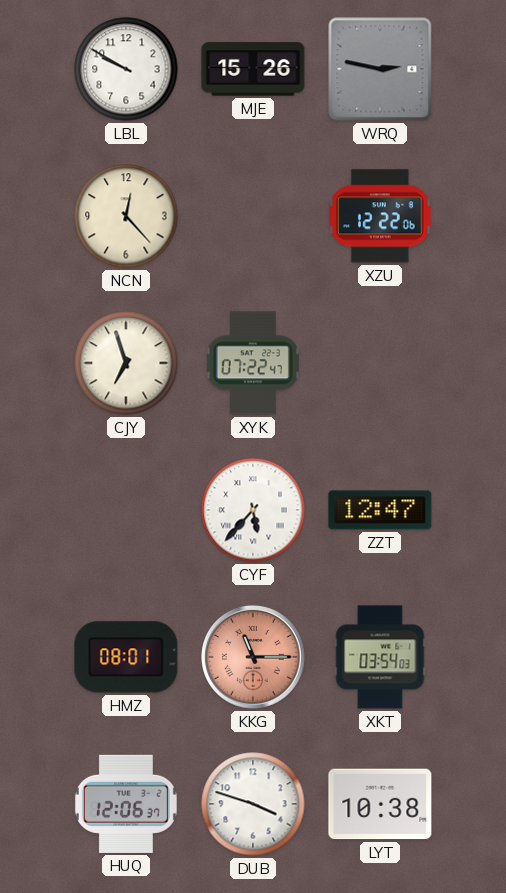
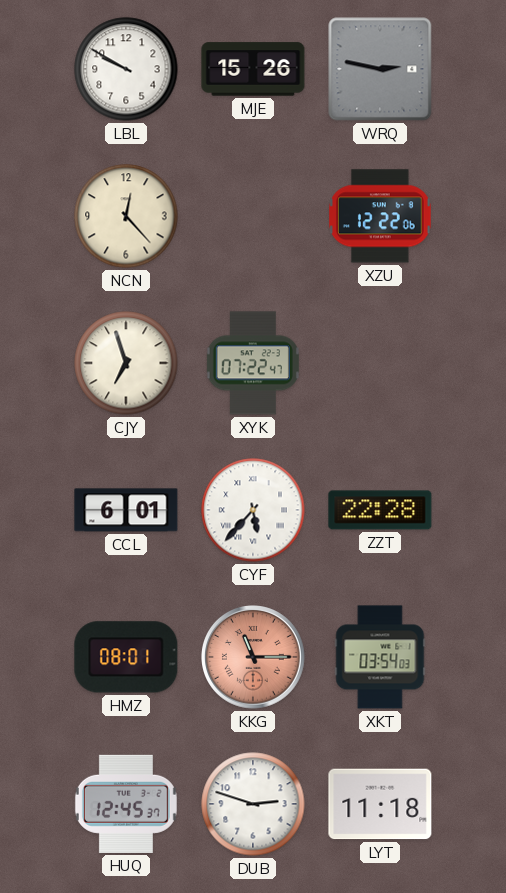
CCL: none -> 6:01 (126, 510)
ZZT: 12:47 -> 22:28 (380, 510)
HUQ: 12:06 -> 12:45 (126, 804)
DUB: 3:48 -> 2:48 (253, 804)
LYT: 10:38 -> 11:18 (380, 804)
